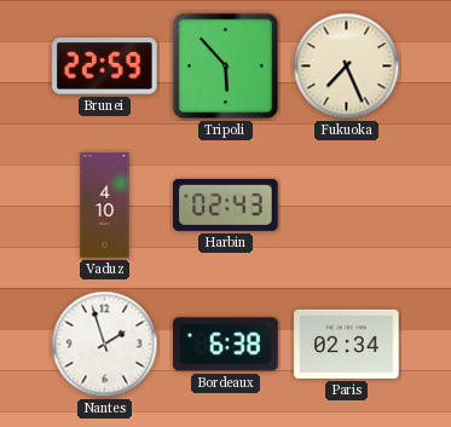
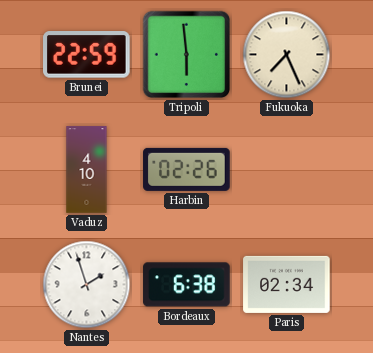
Tripoli: 5:53 -> 5:59 (187, 55)
Harbin: 02:43 -> 02:26 (187, 169)
